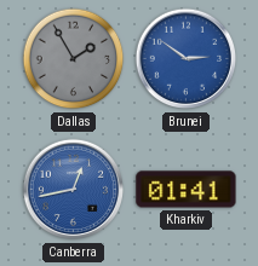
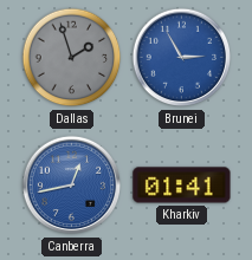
Dallas: 1:55 -> 1:57 (72, 58)
Brunei: 2:51 -> 2:55 (182, 58)
